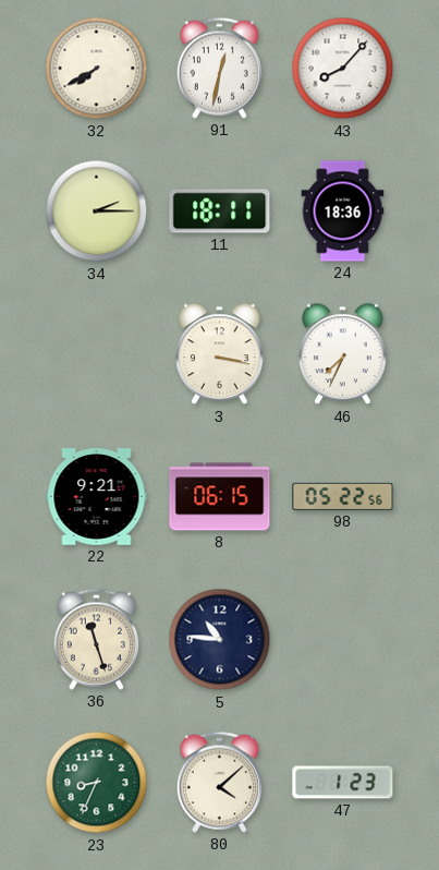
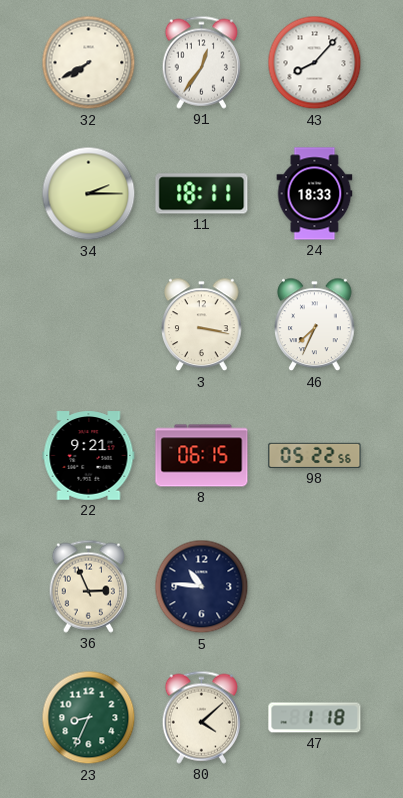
91: 12:32 -> 12:36 (201, 62)
24: 18:36 -> 18:33 (315, 194)
36: 11:27 -> 2:56 (88, 586)
47: 1:23 -> 1:18 (315, 718)
